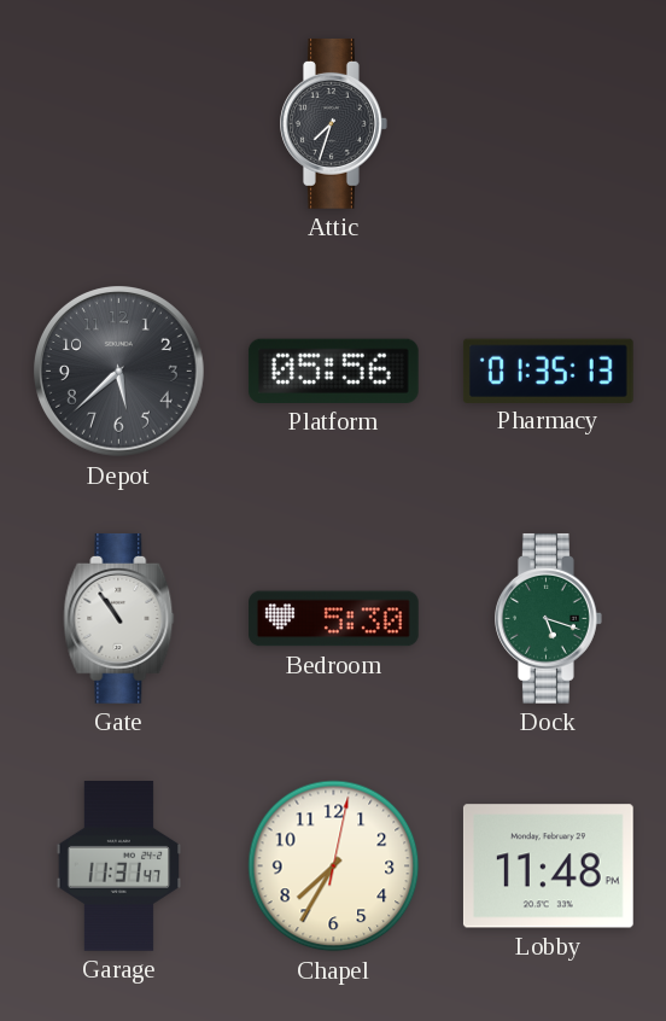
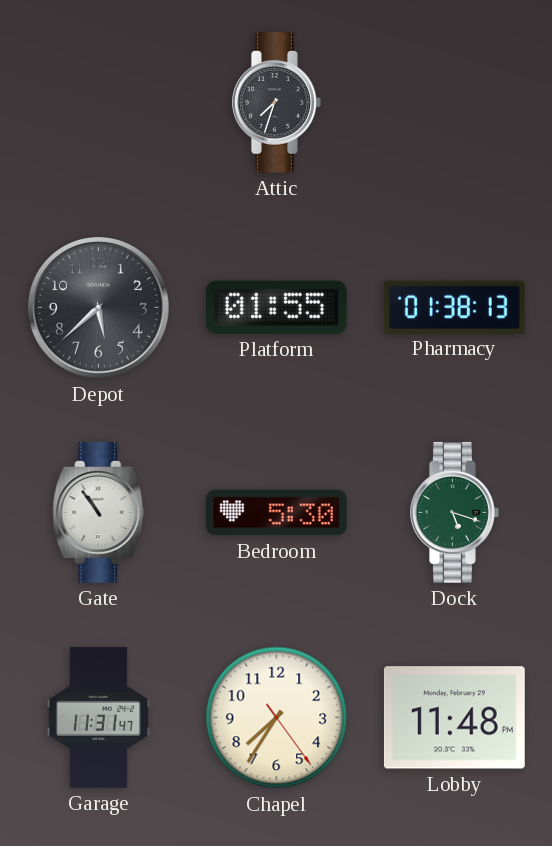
Platform: 05:56 -> 01:55 (276, 307)
Pharmacy: 01:35 -> 01:38 (454, 307)
Chapel: 7:35:02 -> 7:35:24 (277, 718)
